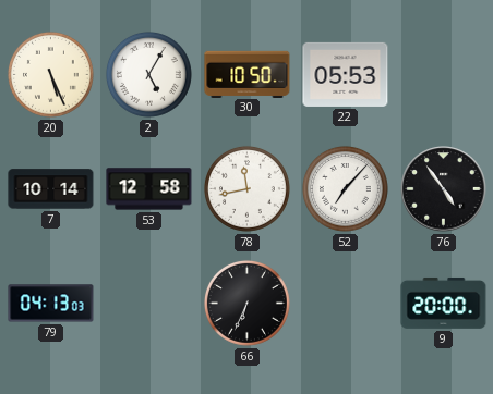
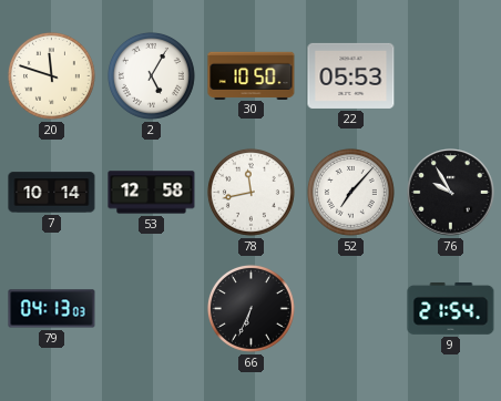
20: 5:26 -> 11:48 (51, 75)
76: 4:54 -> 9:55 (451, 193)
9: 20:00 -> 21:54 (451, 308)
